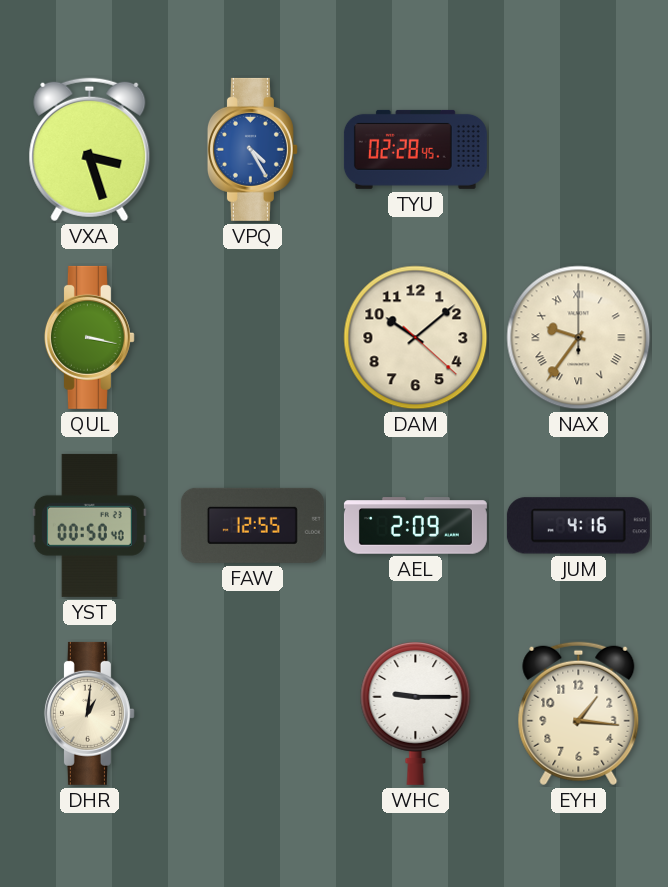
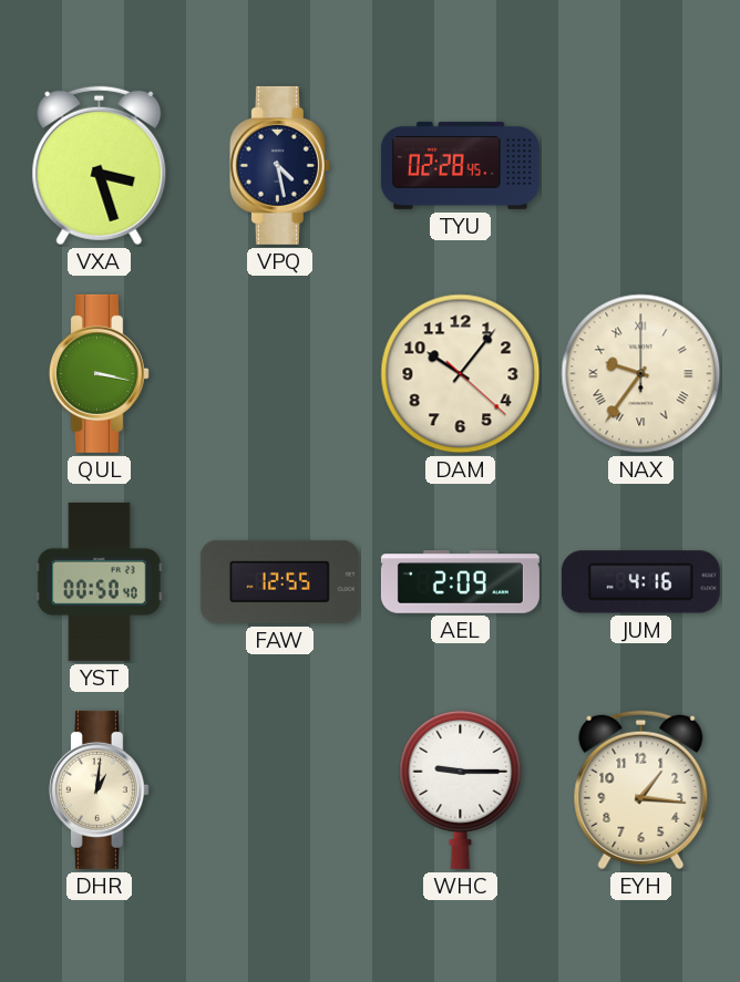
VPQ: 4:25 -> 4:28 (279, 165)
VPQ dial: blue -> navy (279, 165)
DAM: 10:08 -> 10:06 (461, 374)
